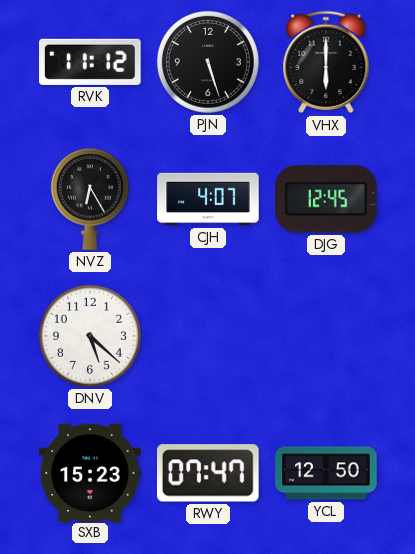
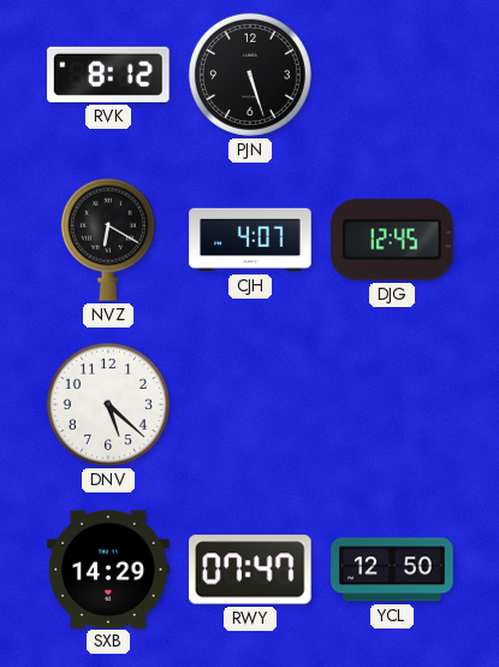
RVK: 11:12 -> 8:12 (108, 75)
VHX: 6:00 -> none (326, 62)
NVZ: 6:25 -> 6:20 (108, 240)
SXB: 15:23 -> 14:29 (108, 568)
